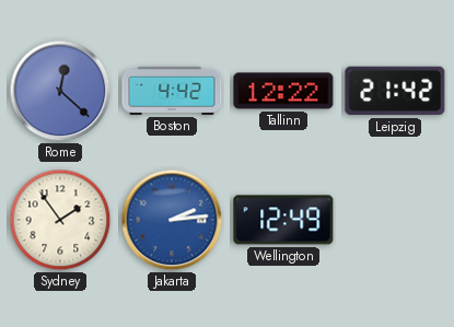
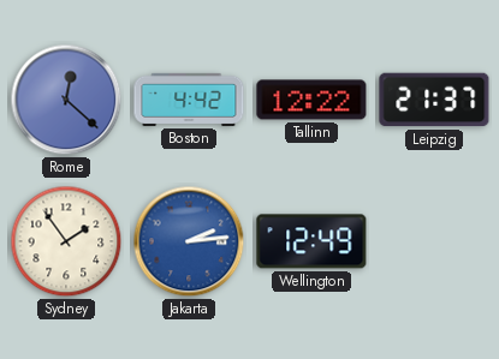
Leipzig: 21:42 -> 21:37 (434, 100)
